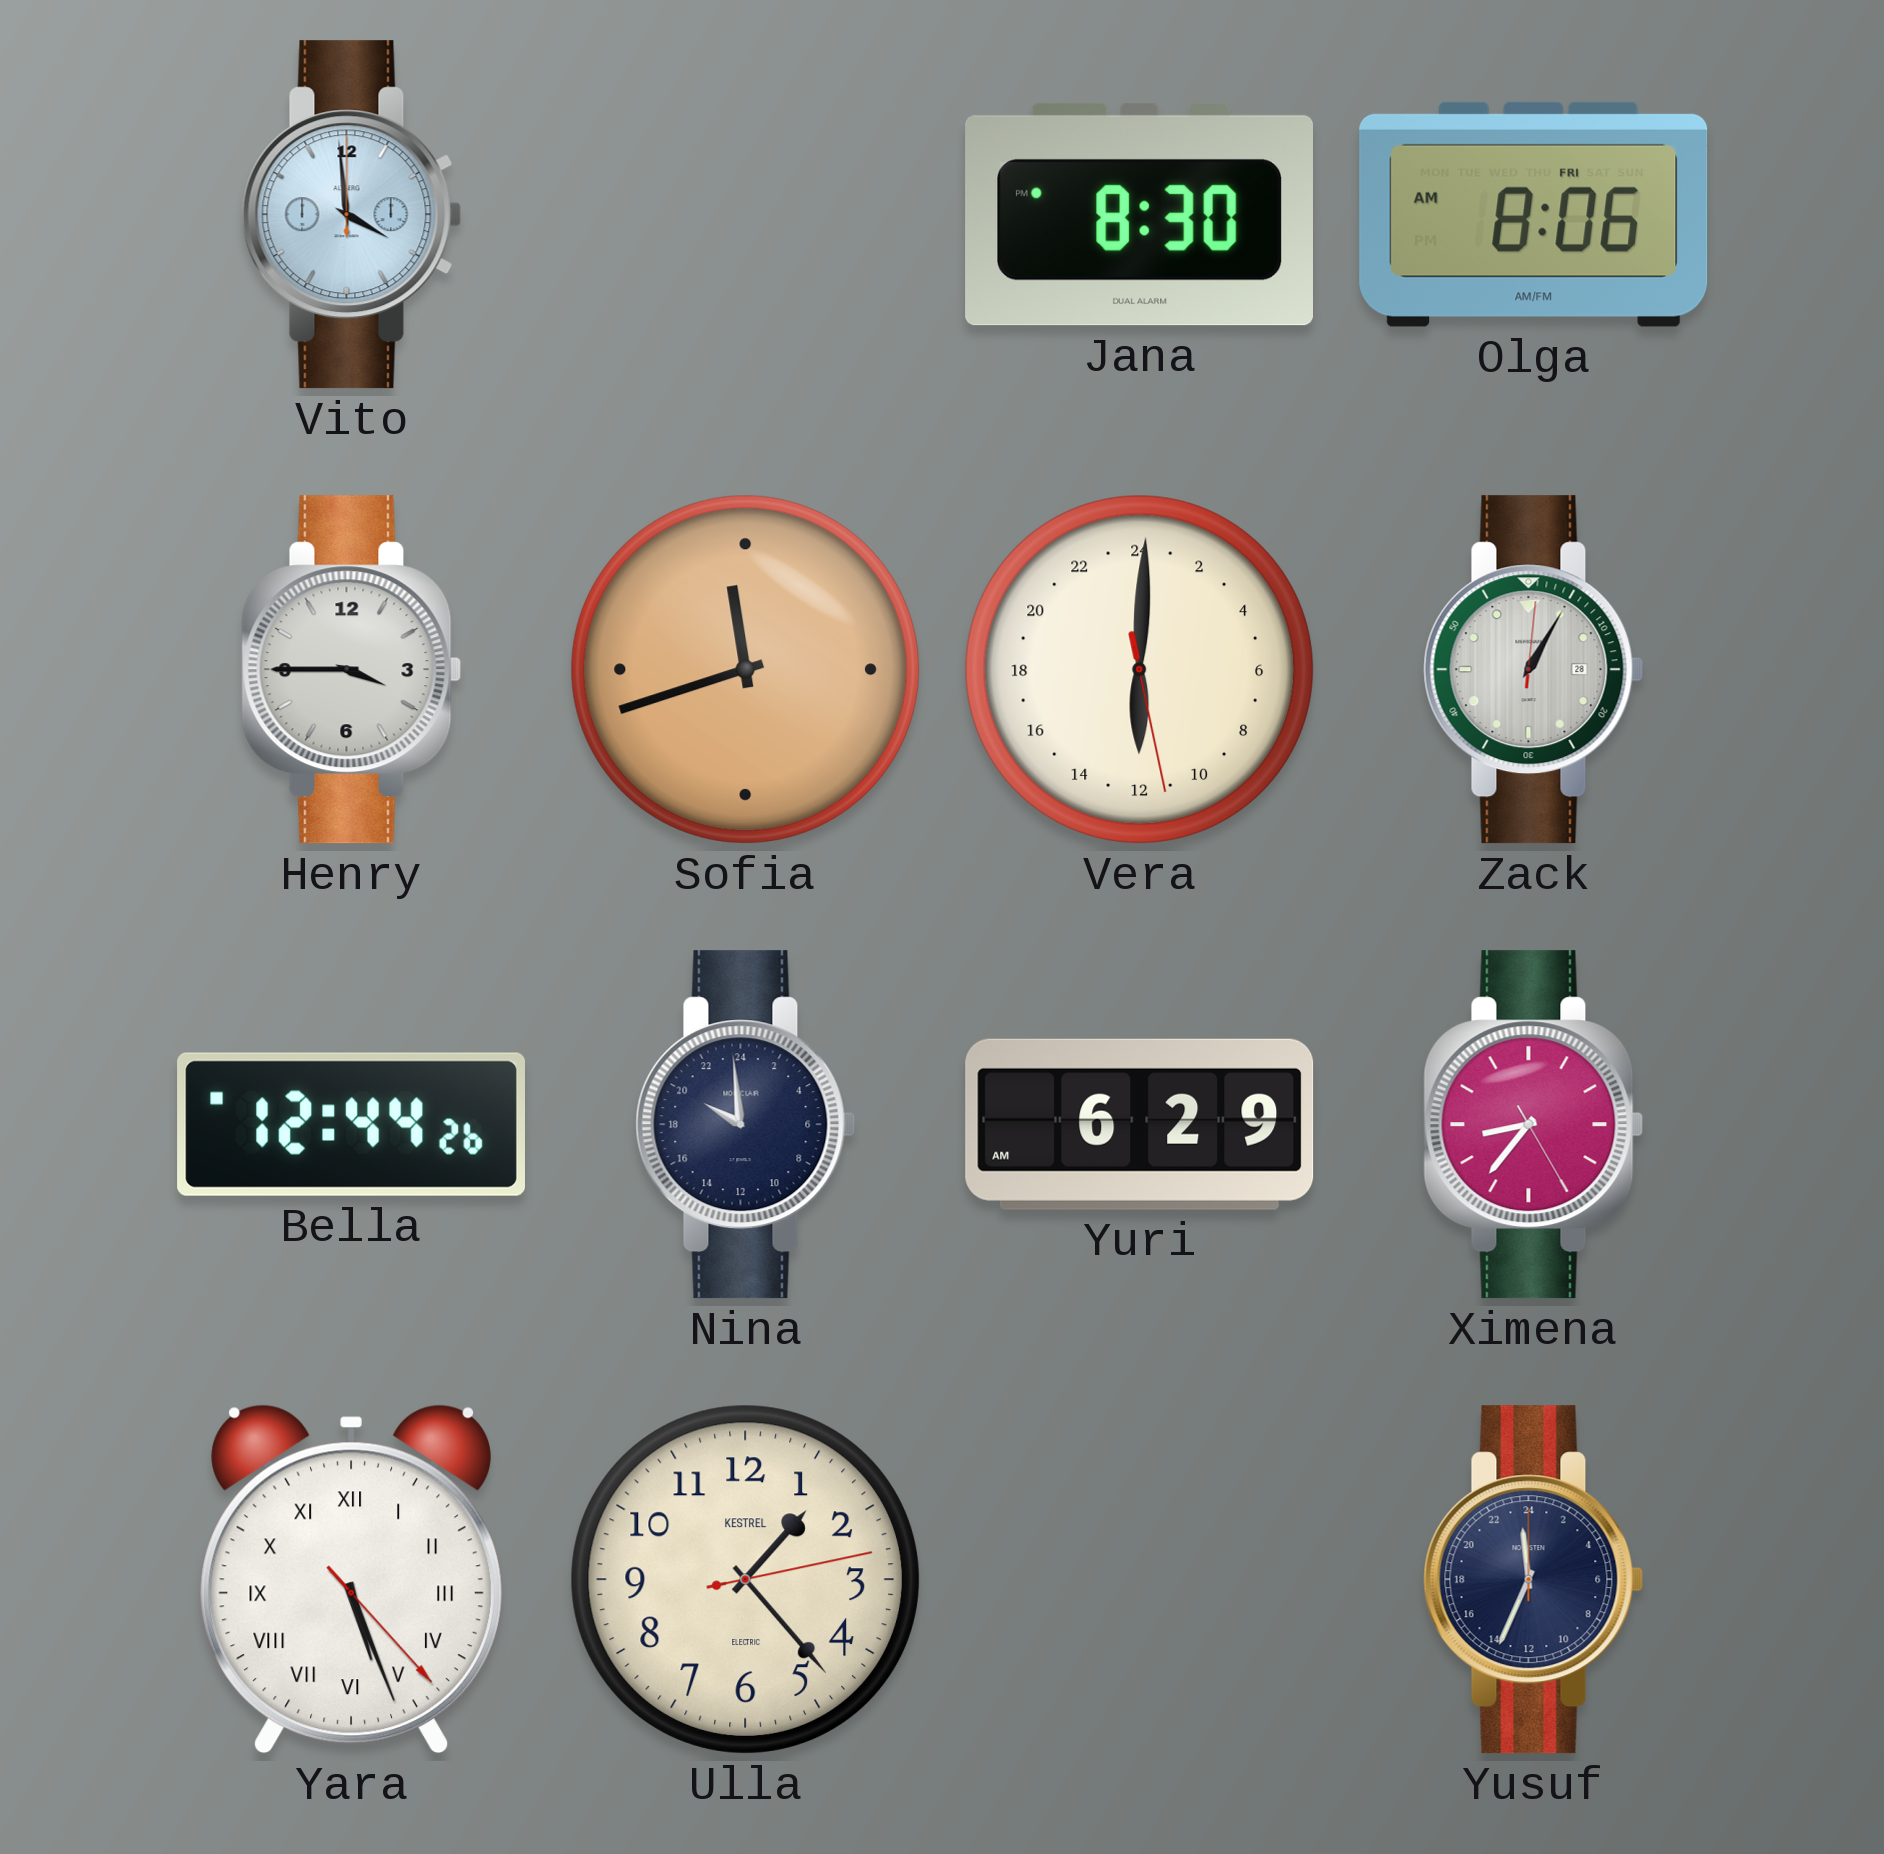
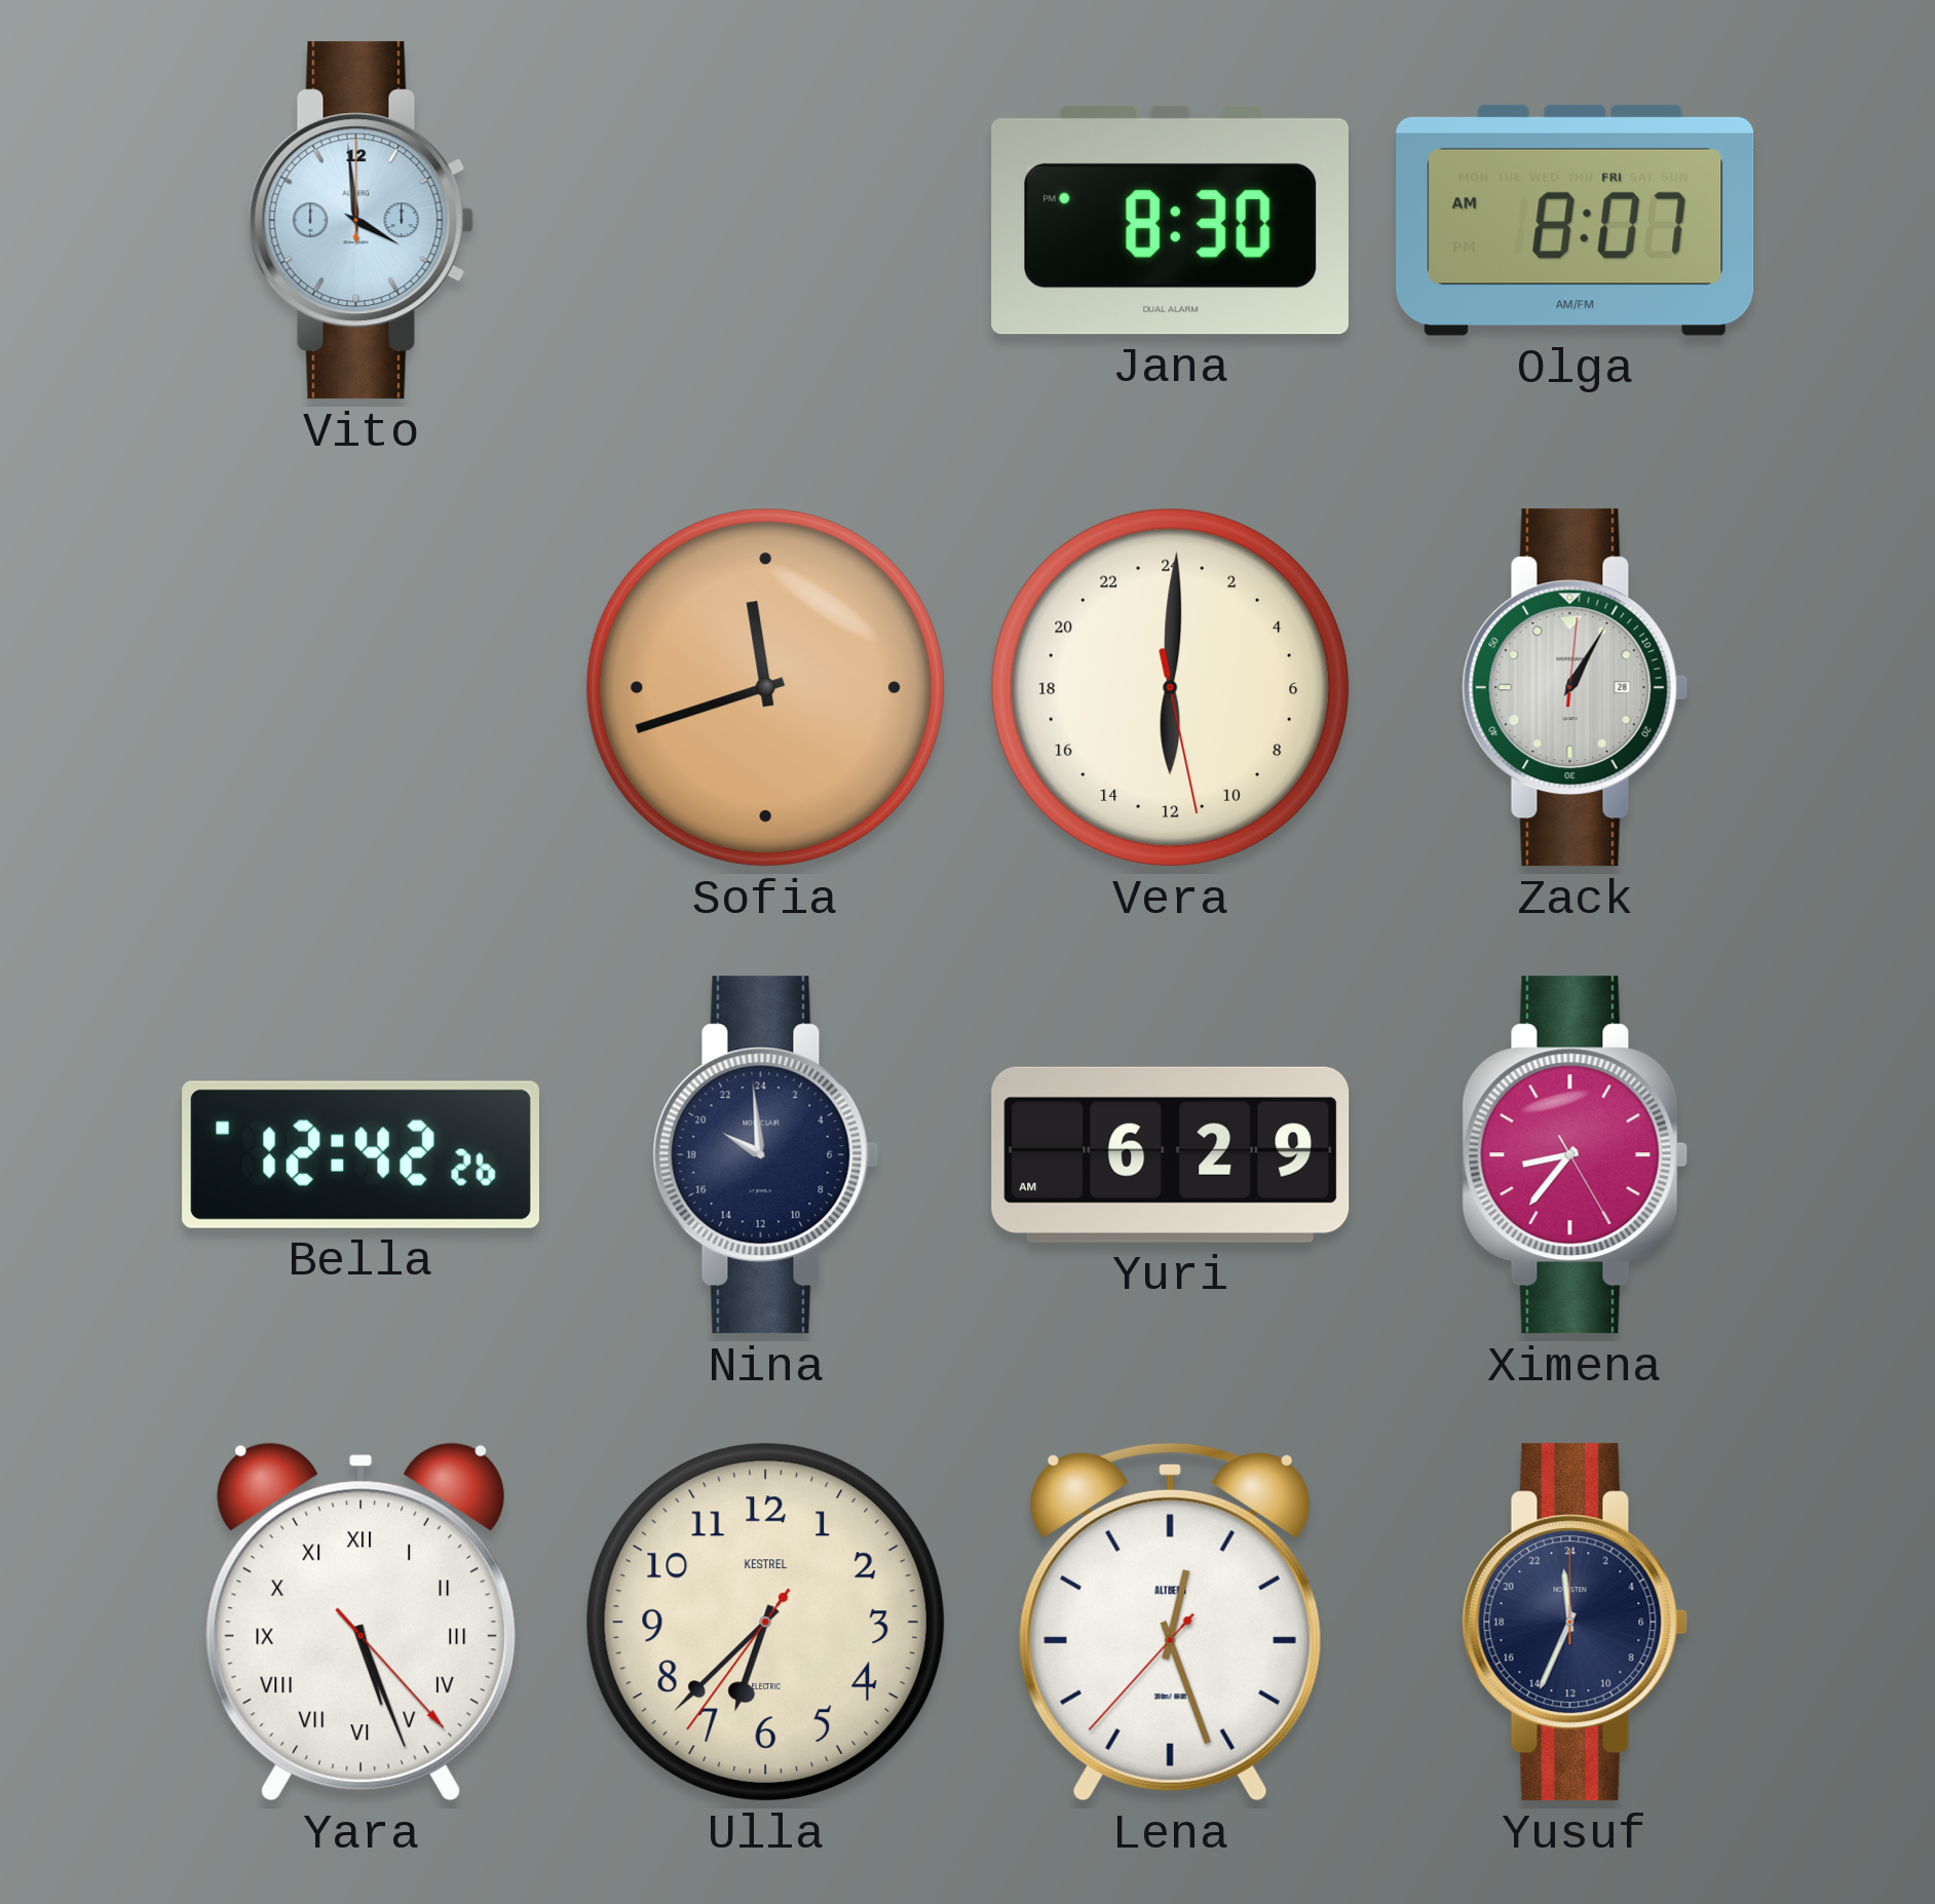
Olga: 8:06 -> 8:07 (1576, 220)
Henry: 3:45 -> none (352, 670)
Bella: 12:44 -> 12:42 (361, 1154)
Ulla: 1:23 -> 6:37 (765, 1622)
Lena: none -> 12:26 (1170, 1622)
